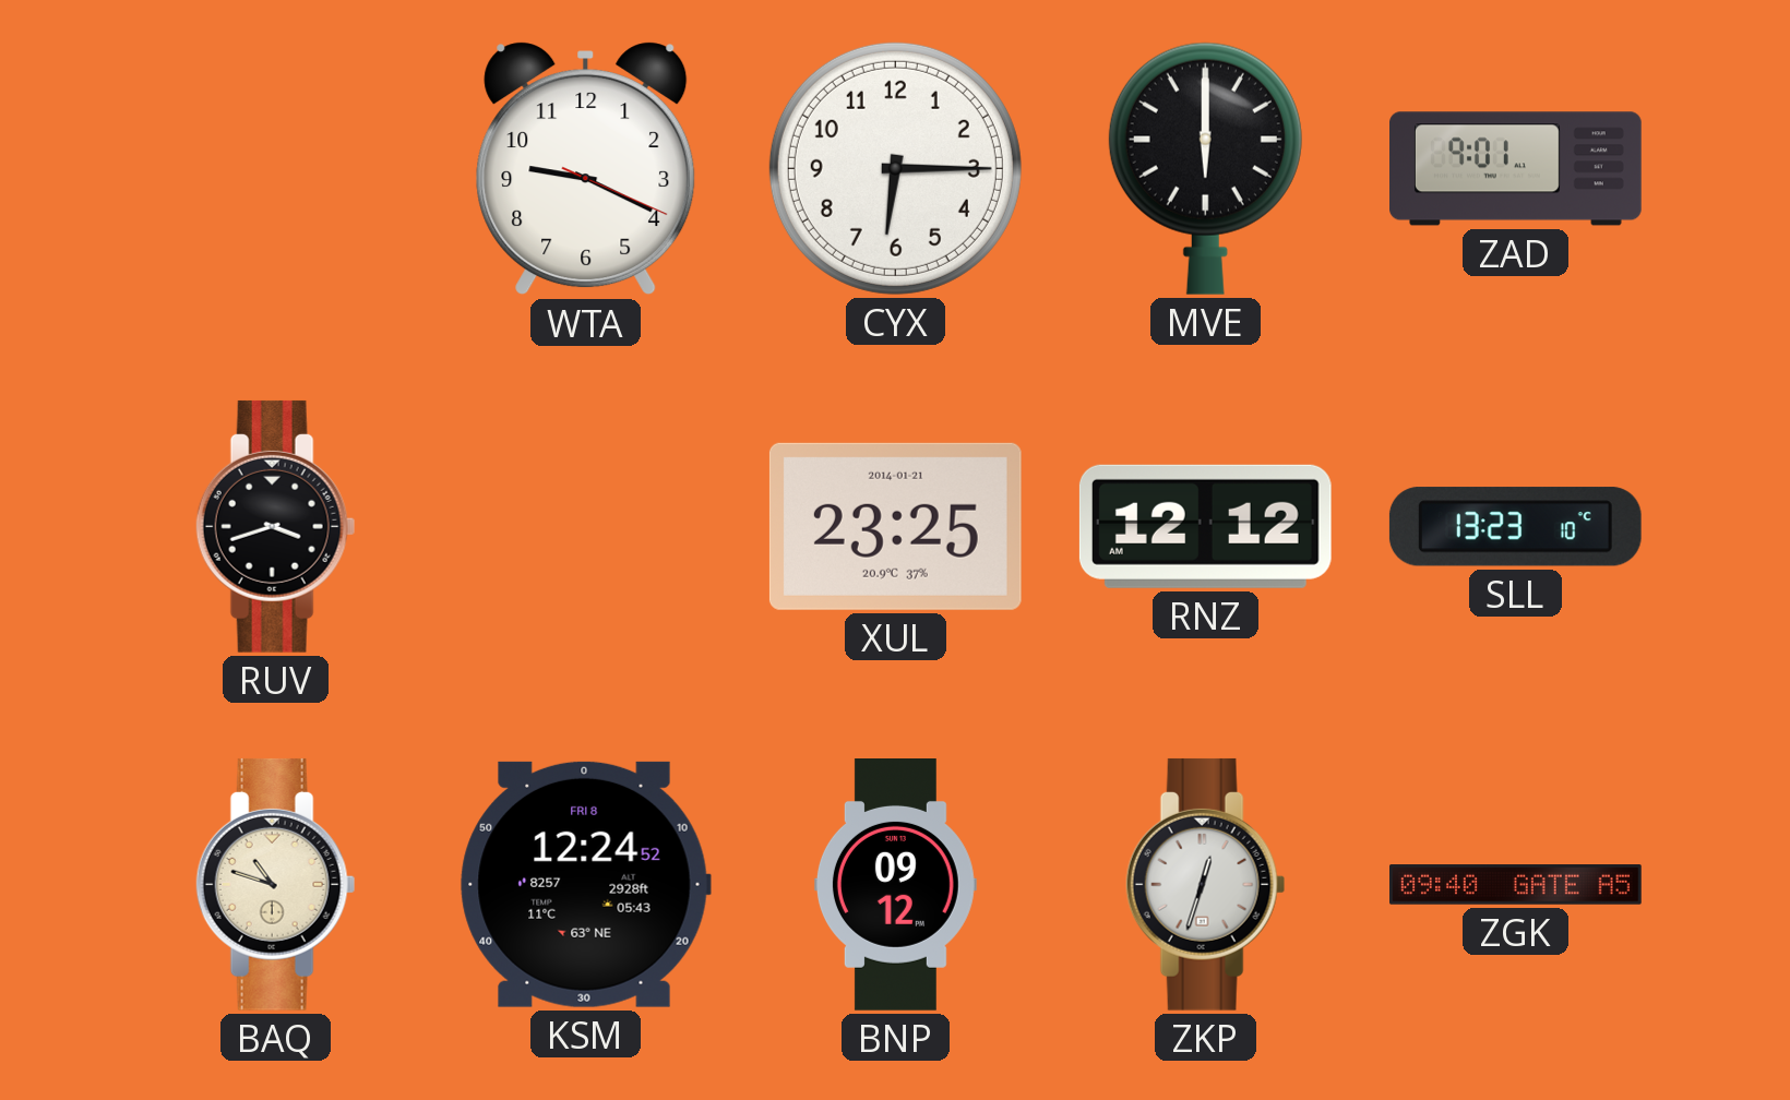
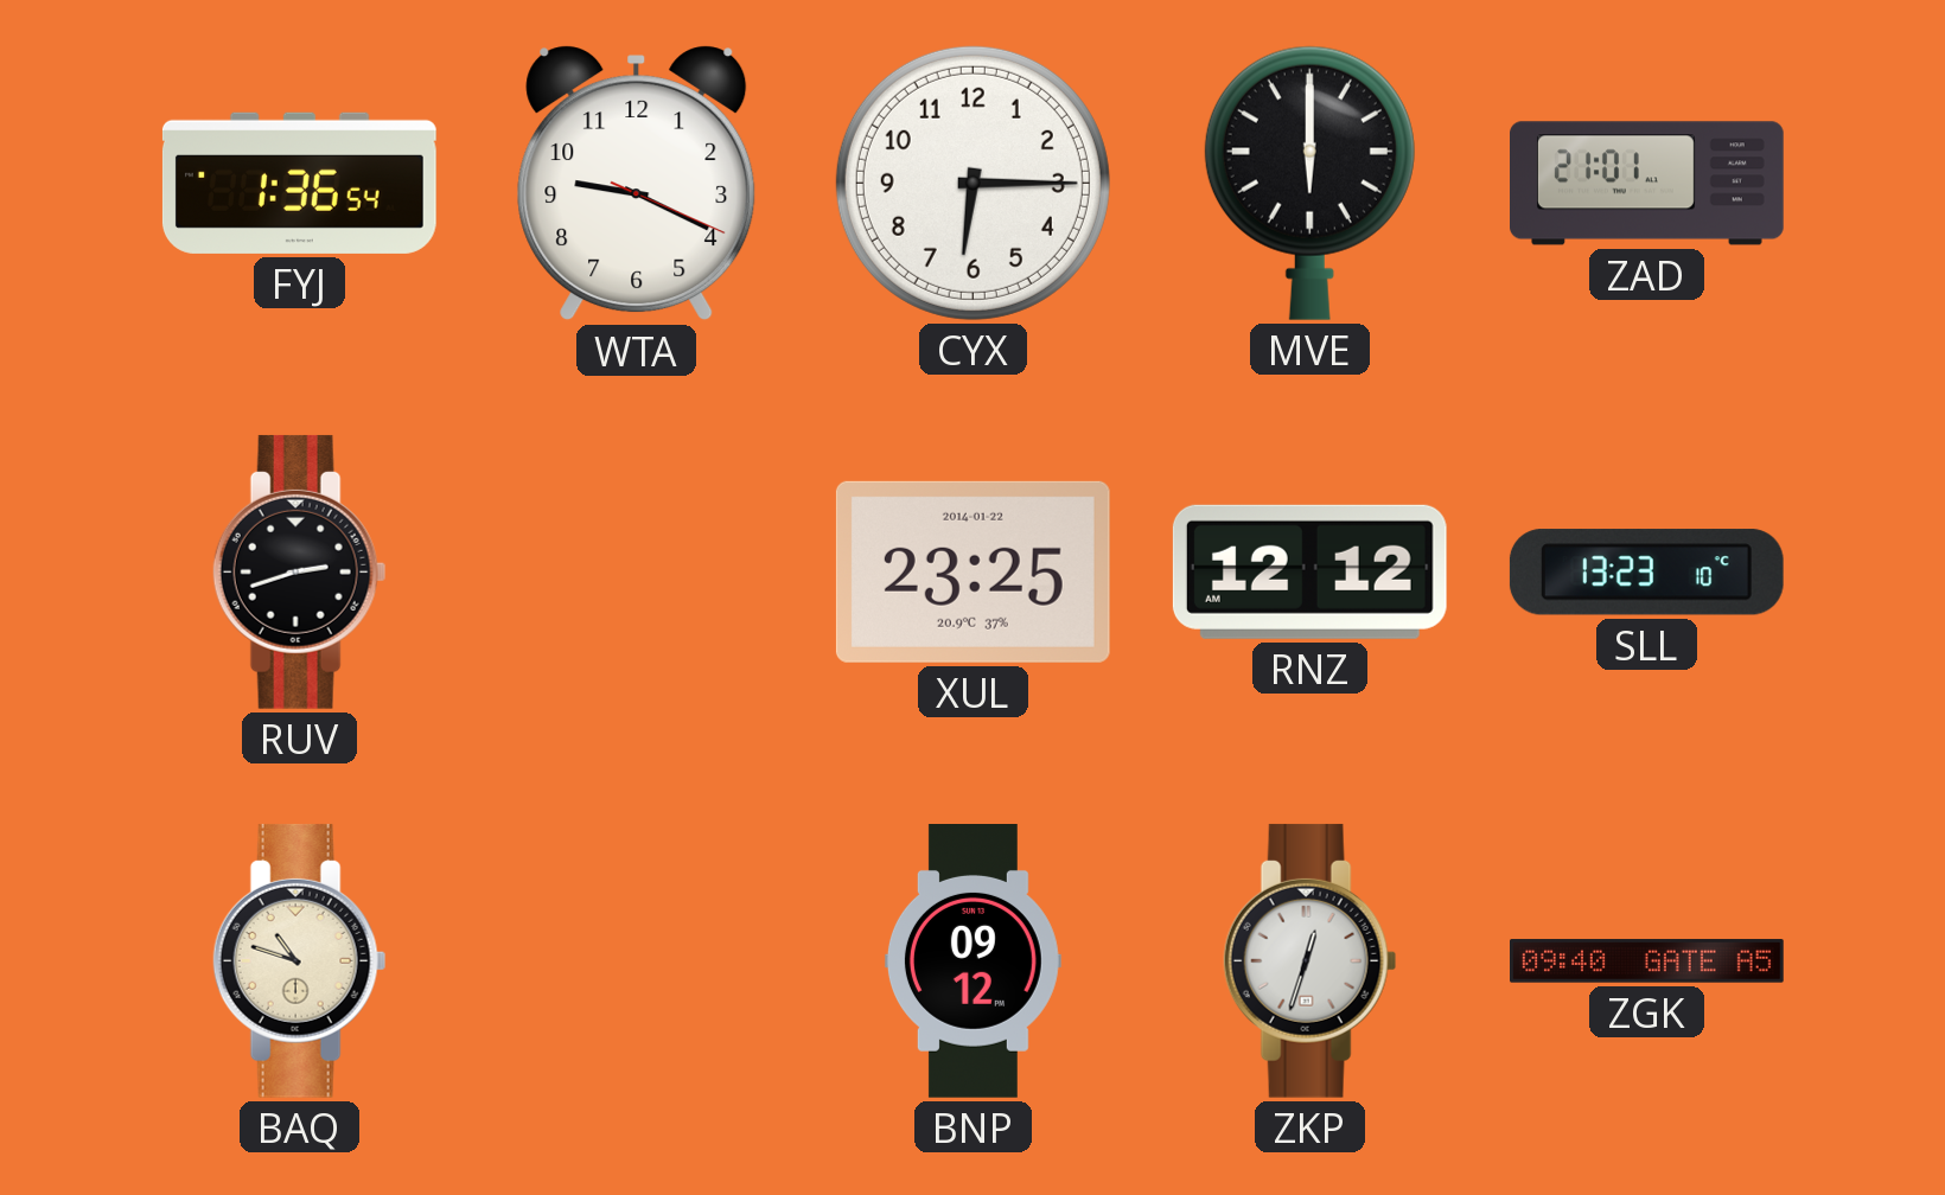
FYJ: none -> 1:36 (299, 183)
ZAD: 9:01 -> 21:01 (1647, 184)
RUV: 3:42 -> 2:42 (300, 571)
XUL date: 2014-01-21 -> 2014-01-22 (972, 571)
KSM: 12:24 -> none (585, 884)
